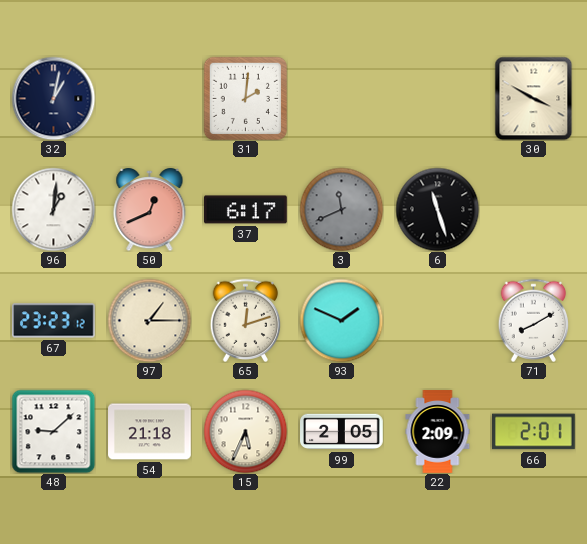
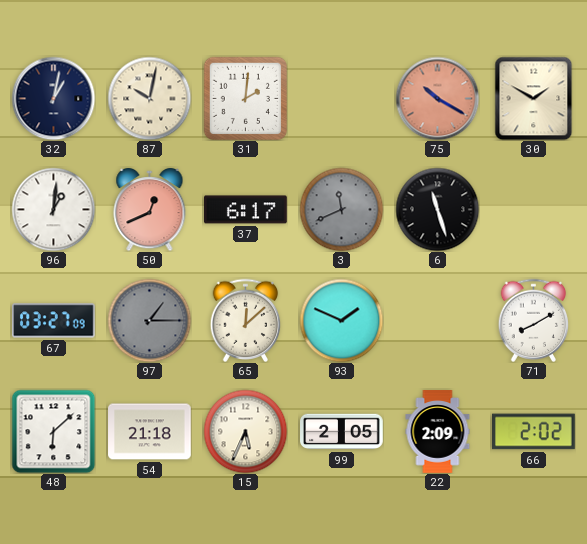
87: none -> 10:02 (149, 98)
75: none -> 10:20 (437, 98)
30: 3:50 -> 1:50 (534, 98)
67: 23:23 -> 03:27 (54, 321)
97 dial: cream -> grey (149, 320)
65: 12:12 -> 12:08 (246, 320)
48: 9:08 -> 6:08 (53, 431)
66: 2:01 -> 2:02 (534, 432)
